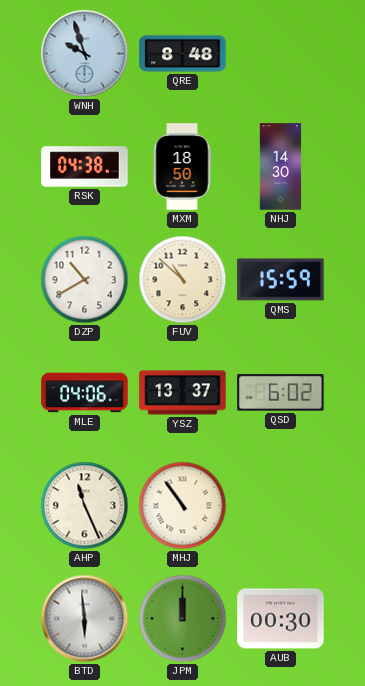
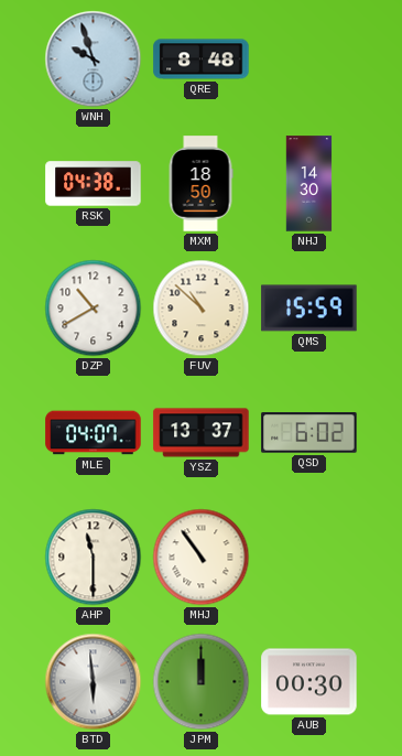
MLE: 04:06 -> 04:07 (94, 433)
AHP: 11:26 -> 11:30 (94, 558)
